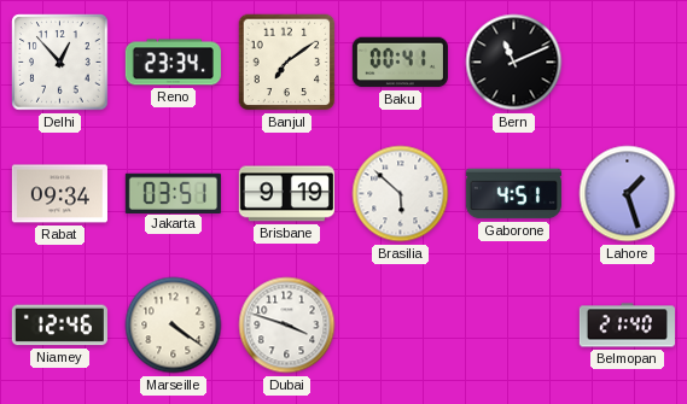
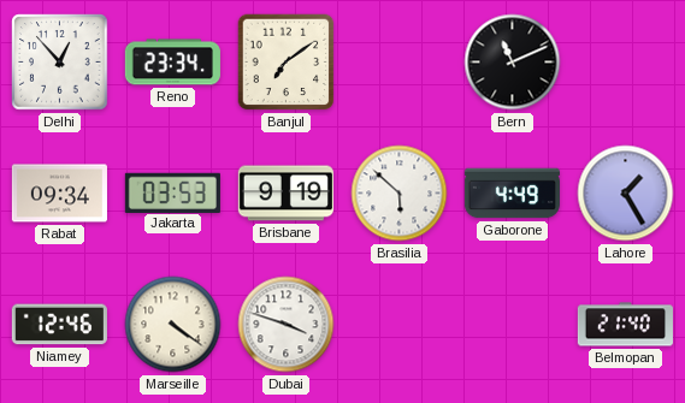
Baku: 00:41 -> none (400, 63)
Jakarta: 03:51 -> 03:53 (172, 192)
Gaborone: 4:51 -> 4:49 (512, 194)
Lahore: 1:27 -> 1:25 (626, 194)
